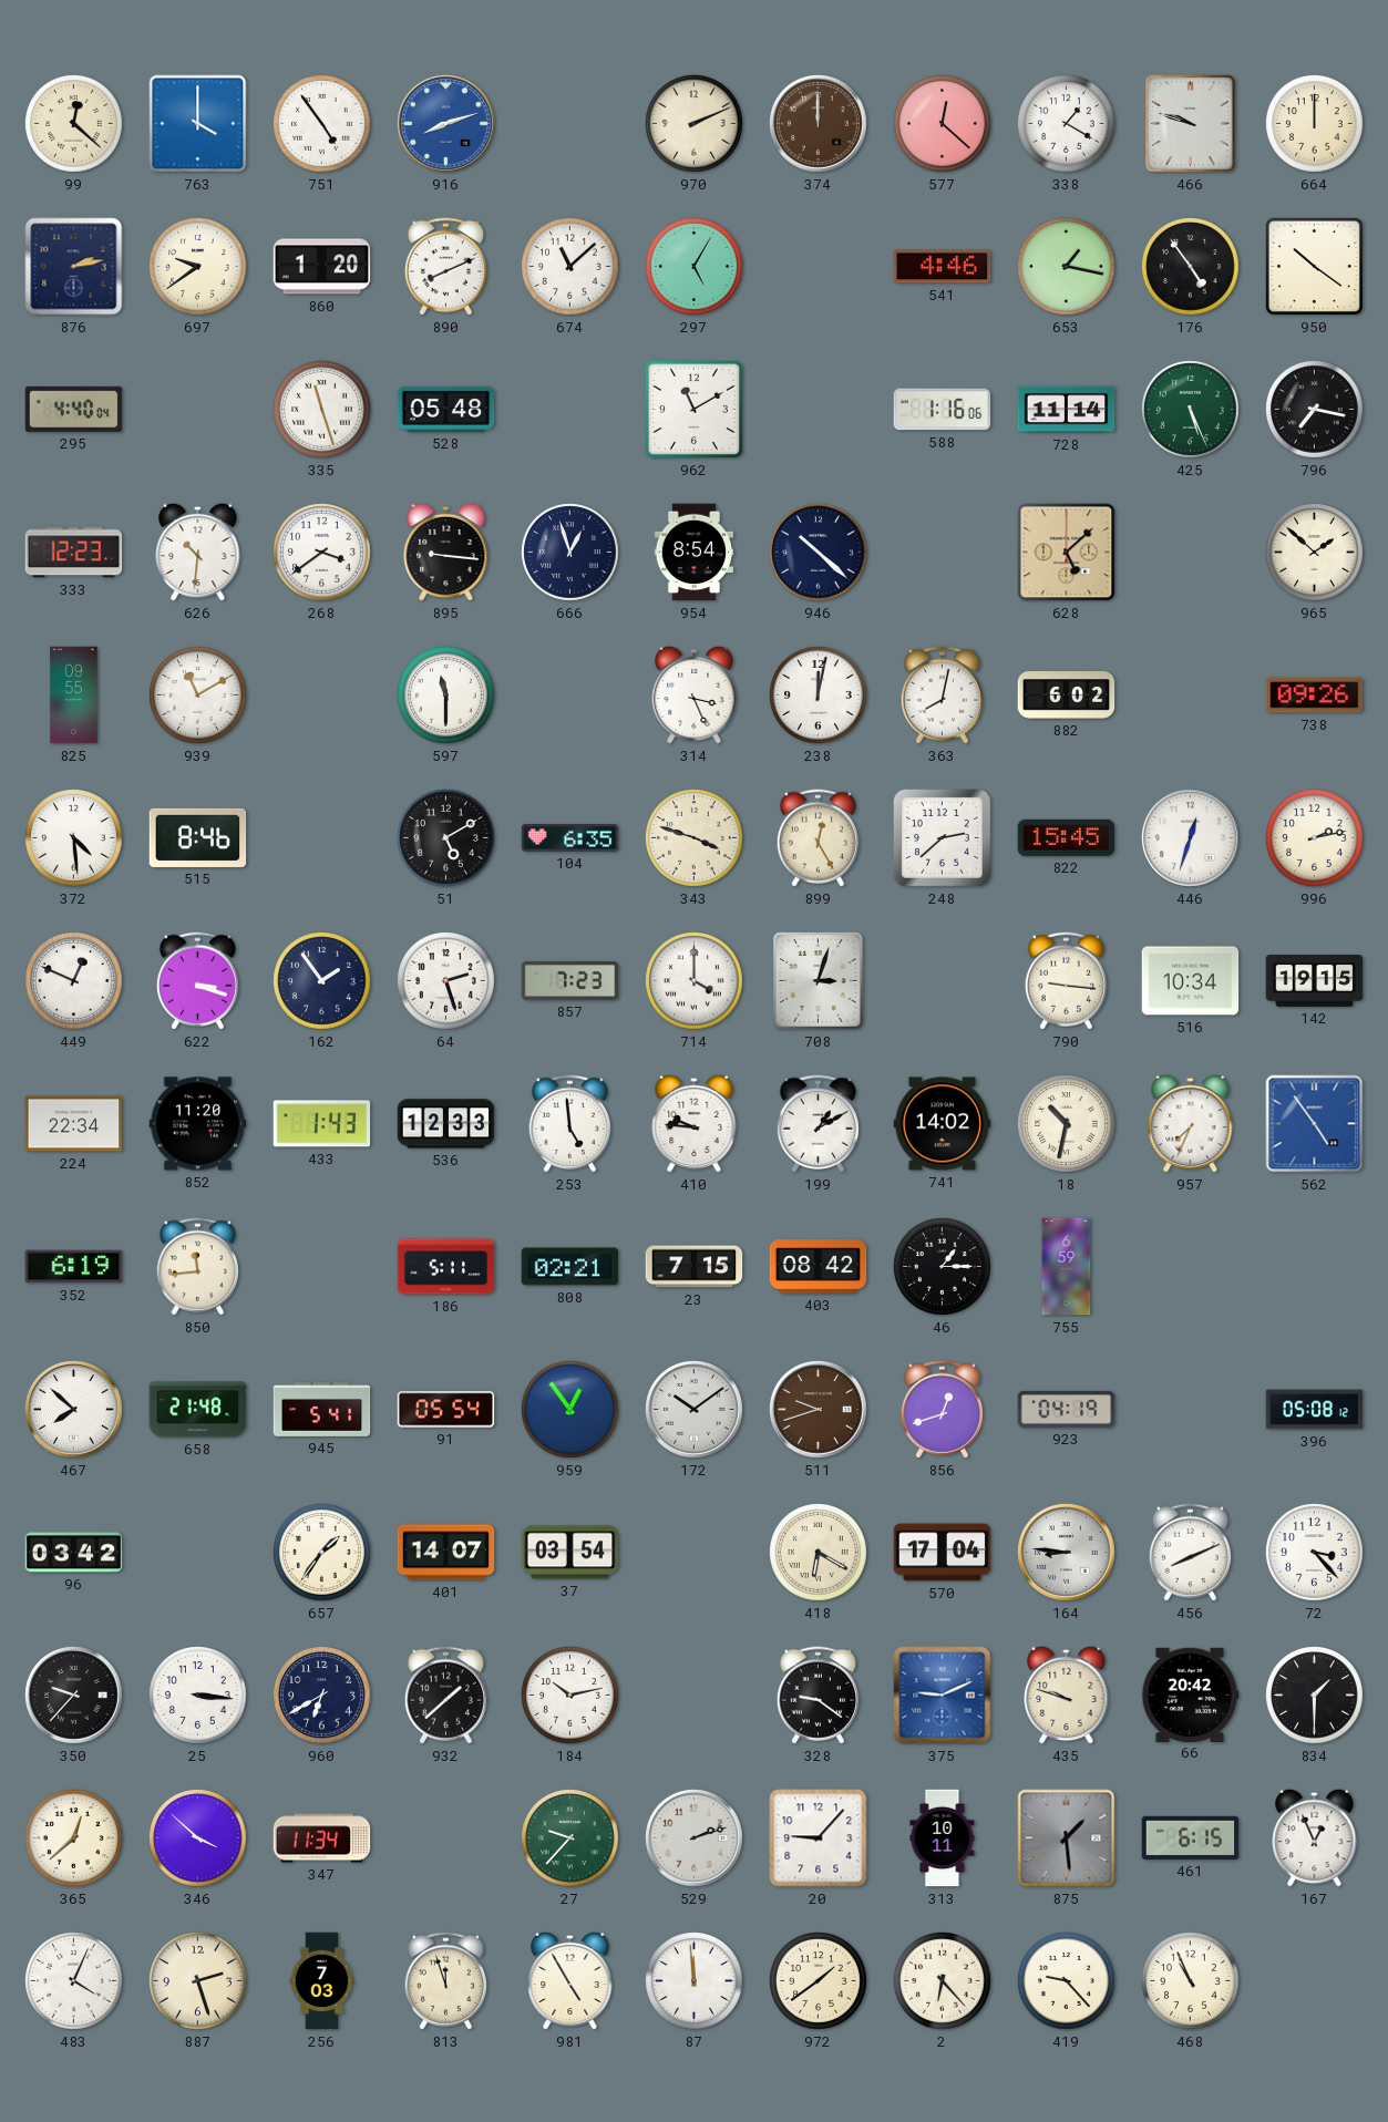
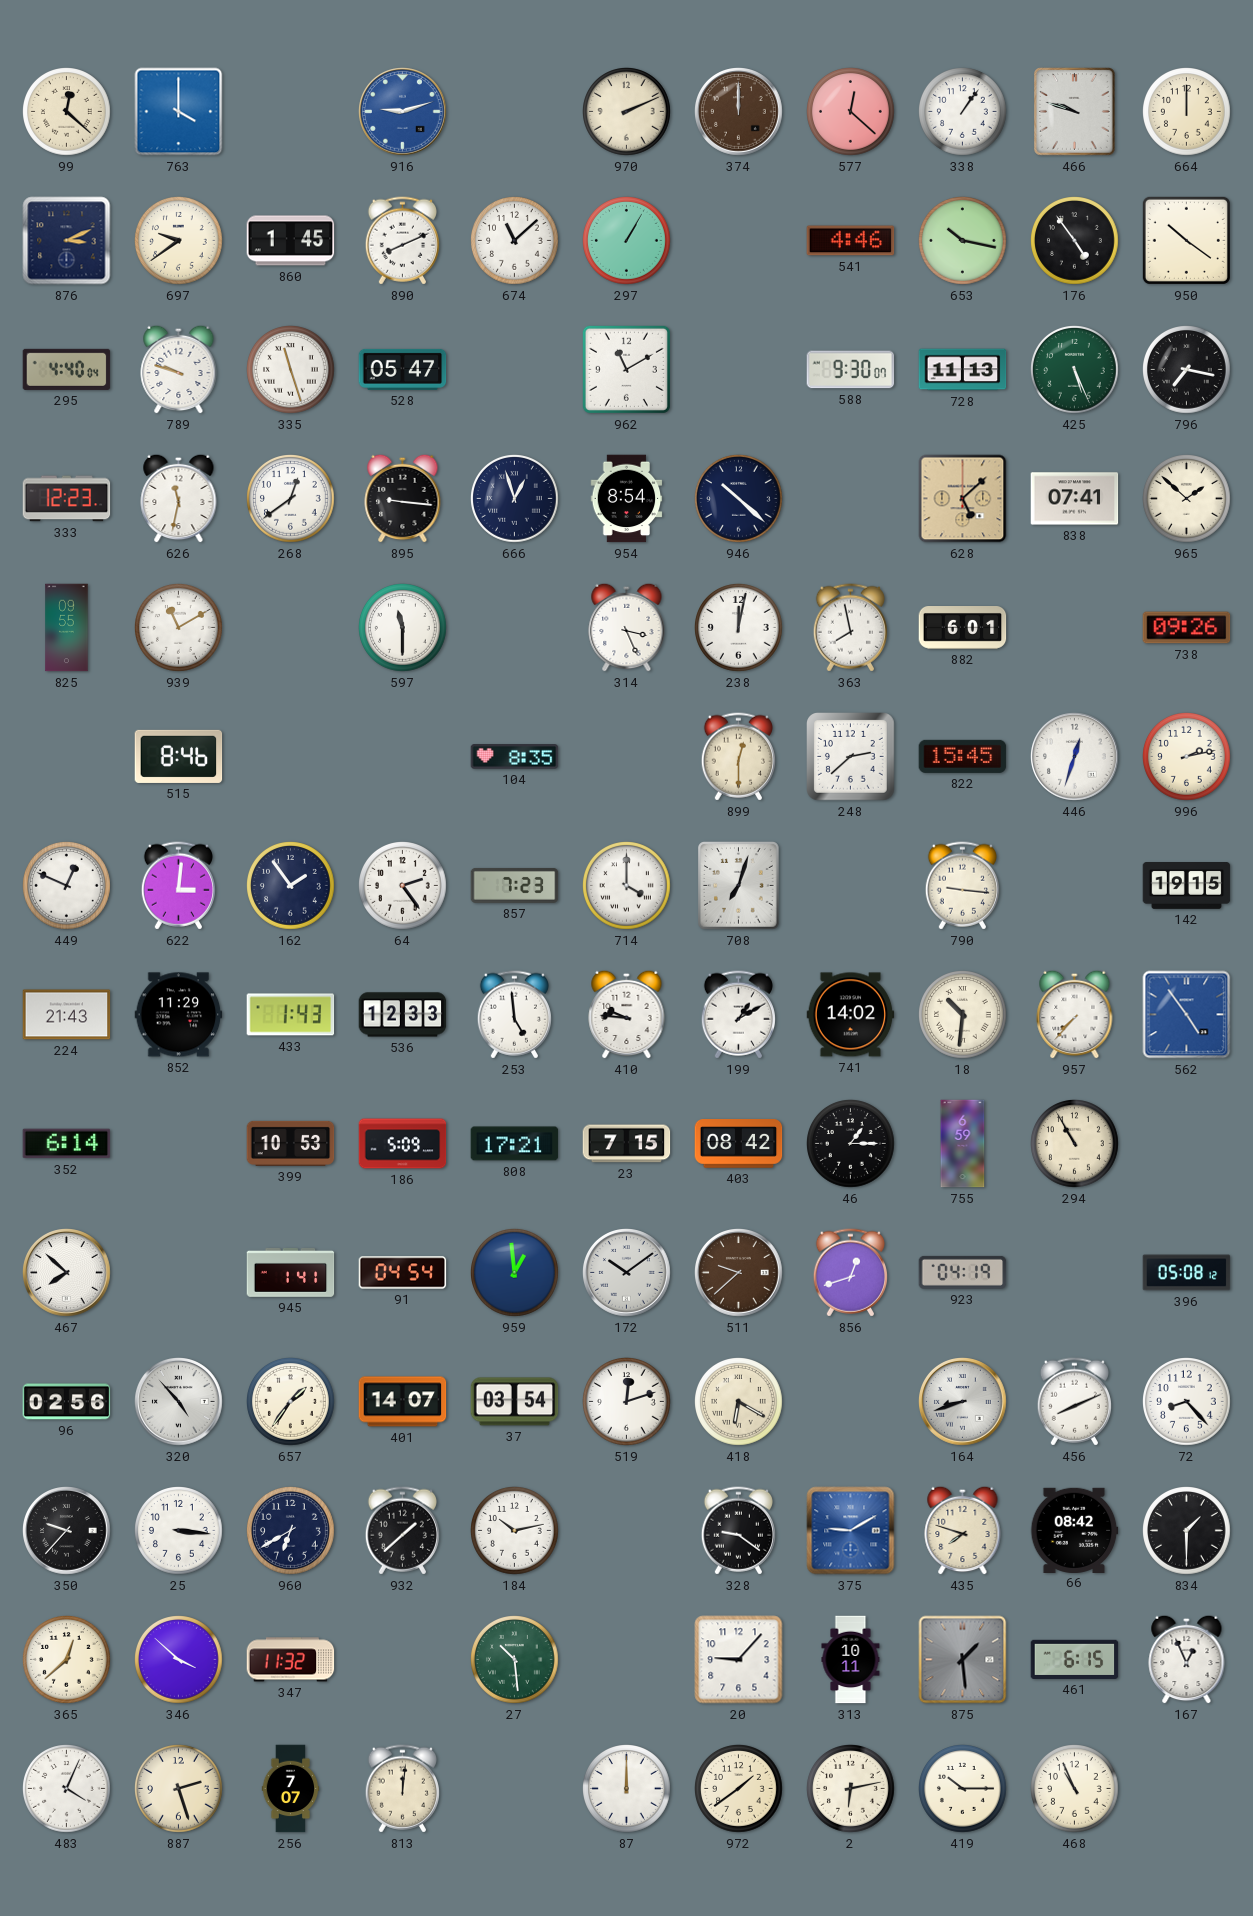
751: 4:54 -> none (322, 124)
916: 8:12 -> 9:12 (403, 112)
338: 1:20 -> 1:06 (963, 112)
876: 2:13 -> 3:11 (67, 241)
860: 1:20 -> 1:45 (291, 241)
297: 5:05 -> 1:05 (627, 241)
653: 1:17 -> 10:17 (963, 241)
789: none -> 9:48 (179, 369)
528: 05:48 -> 05:47 (403, 369)
588: 1:16 -> 9:30 (851, 370)
728: 11:14 -> 11:13 (963, 370)
626: 10:31 -> 11:32 (179, 498)
268: 3:39 -> 12:39 (291, 499)
838: none -> 07:41 (1075, 499)
363: 8:02 -> 7:58 (850, 628)
882: 6:02 -> 6:01 (963, 628)
372: 4:29 -> none (74, 838)
51: 5:10 -> none (446, 838)
104: 6:35 -> 8:35 (515, 757)
343: 3:48 -> none (695, 838)
899: 12:25 -> 12:30 (738, 757)
622: 3:18 -> 3:01 (178, 886)
64: 2:27 -> 2:24 (403, 886)
708: 3:03 -> 7:03 (739, 886)
516: 10:34 -> none (1191, 981)
224: 22:34 -> 21:43 (67, 1015)
852: 11:20 -> 11:29 (179, 1015)
18: 10:32 -> 10:31 (963, 1015)
957: 7:34 -> 7:37 (1075, 1014)
352: 6:19 -> 6:14 (67, 1144)
850: 11:44 -> none (197, 1267)
399: none -> 10:53 (291, 1143)
186: 5:11 -> 5:09 (403, 1144)
808: 02:21 -> 17:21 (515, 1144)
294: none -> 10:55 (1075, 1144)
658: 21:48 -> none (198, 1410)
945: 5:41 -> 1:41 (291, 1272)
91: 05:54 -> 04:54 (403, 1273)
959: 12:54 -> 12:59 (515, 1273)
511: 9:42 -> 9:38 (739, 1273)
96: 03:42 -> 02:56 (67, 1402)
320: none -> 4:53 (179, 1402)
519: none -> 12:12 (627, 1402)
570: 17:04 -> none (943, 1553)
164: 8:46 -> 8:42 (963, 1402)
72: 3:23 -> 8:23 (1187, 1402)
375: 9:11 -> 9:10 (851, 1531)
435: 9:48 -> 7:48 (963, 1530)
66: 20:42 -> 08:42 (1074, 1530)
347: 11:34 -> 11:32 (291, 1660)
27: 9:37 -> 10:29 (515, 1660)
529: 2:12 -> none (695, 1838)
256: 7:03 -> 7:07 (291, 1789)
813: 11:57 -> 12:01 (402, 1789)
981: 4:55 -> none (570, 1980)
87: 11:59 -> 12:00 (627, 1789)
2: 6:23 -> 6:13 (851, 1789)
419: 9:23 -> 10:15 (963, 1789)
